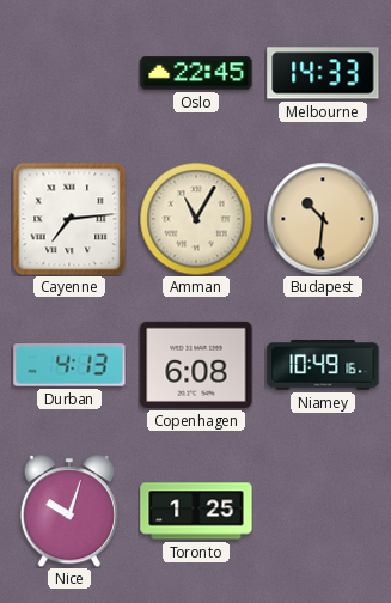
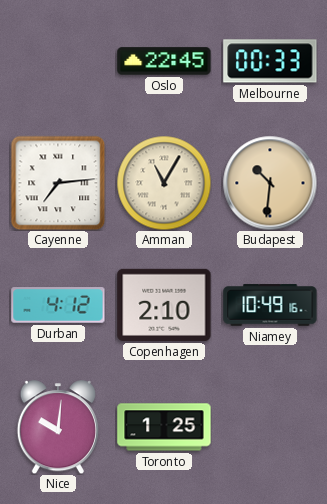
Melbourne: 14:33 -> 00:33 (270, 61)
Durban: 4:13 -> 4:12 (58, 305)
Copenhagen: 6:08 -> 2:10 (164, 305)
Nice: 10:03 -> 10:01 (58, 427)
